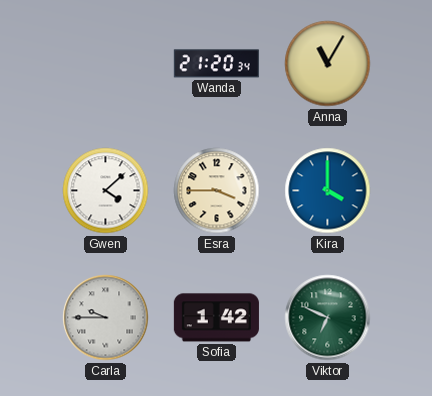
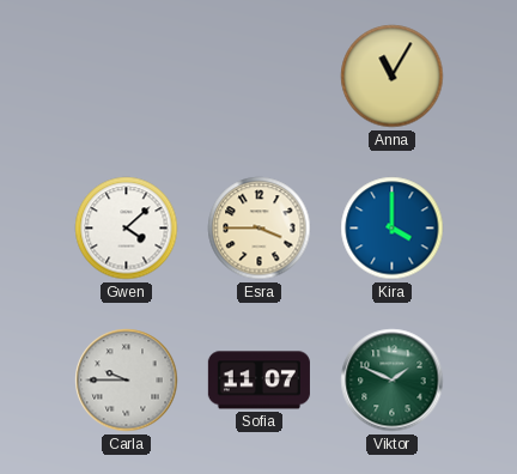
Wanda: 21:20 -> none (216, 64)
Sofia: 1:42 -> 11:07 (258, 381)
Viktor: 6:49 -> 1:49 (393, 381)
